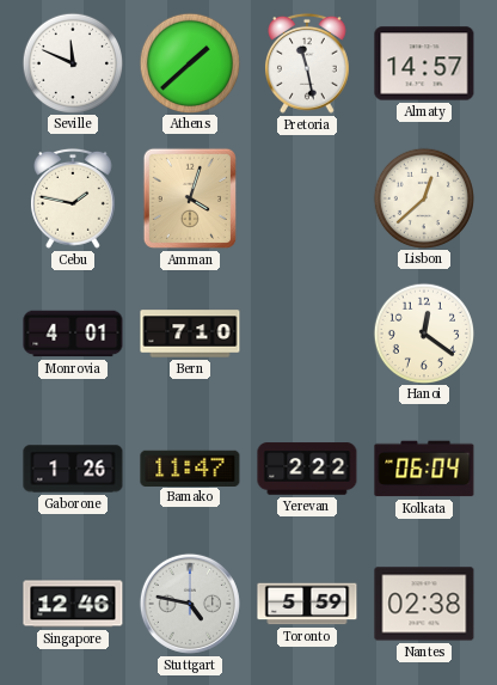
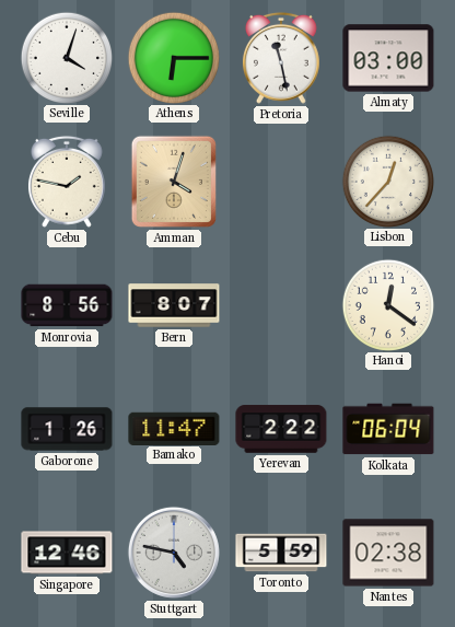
Seville: 11:49 -> 4:03 (66, 57)
Athens: 1:38 -> 6:15 (173, 57)
Almaty: 14:57 -> 03:00 (388, 58)
Lisbon: 12:38 -> 12:37 (387, 181)
Monrovia: 4:01 -> 8:56 (67, 305)
Bern: 7:10 -> 8:07 (174, 305)
